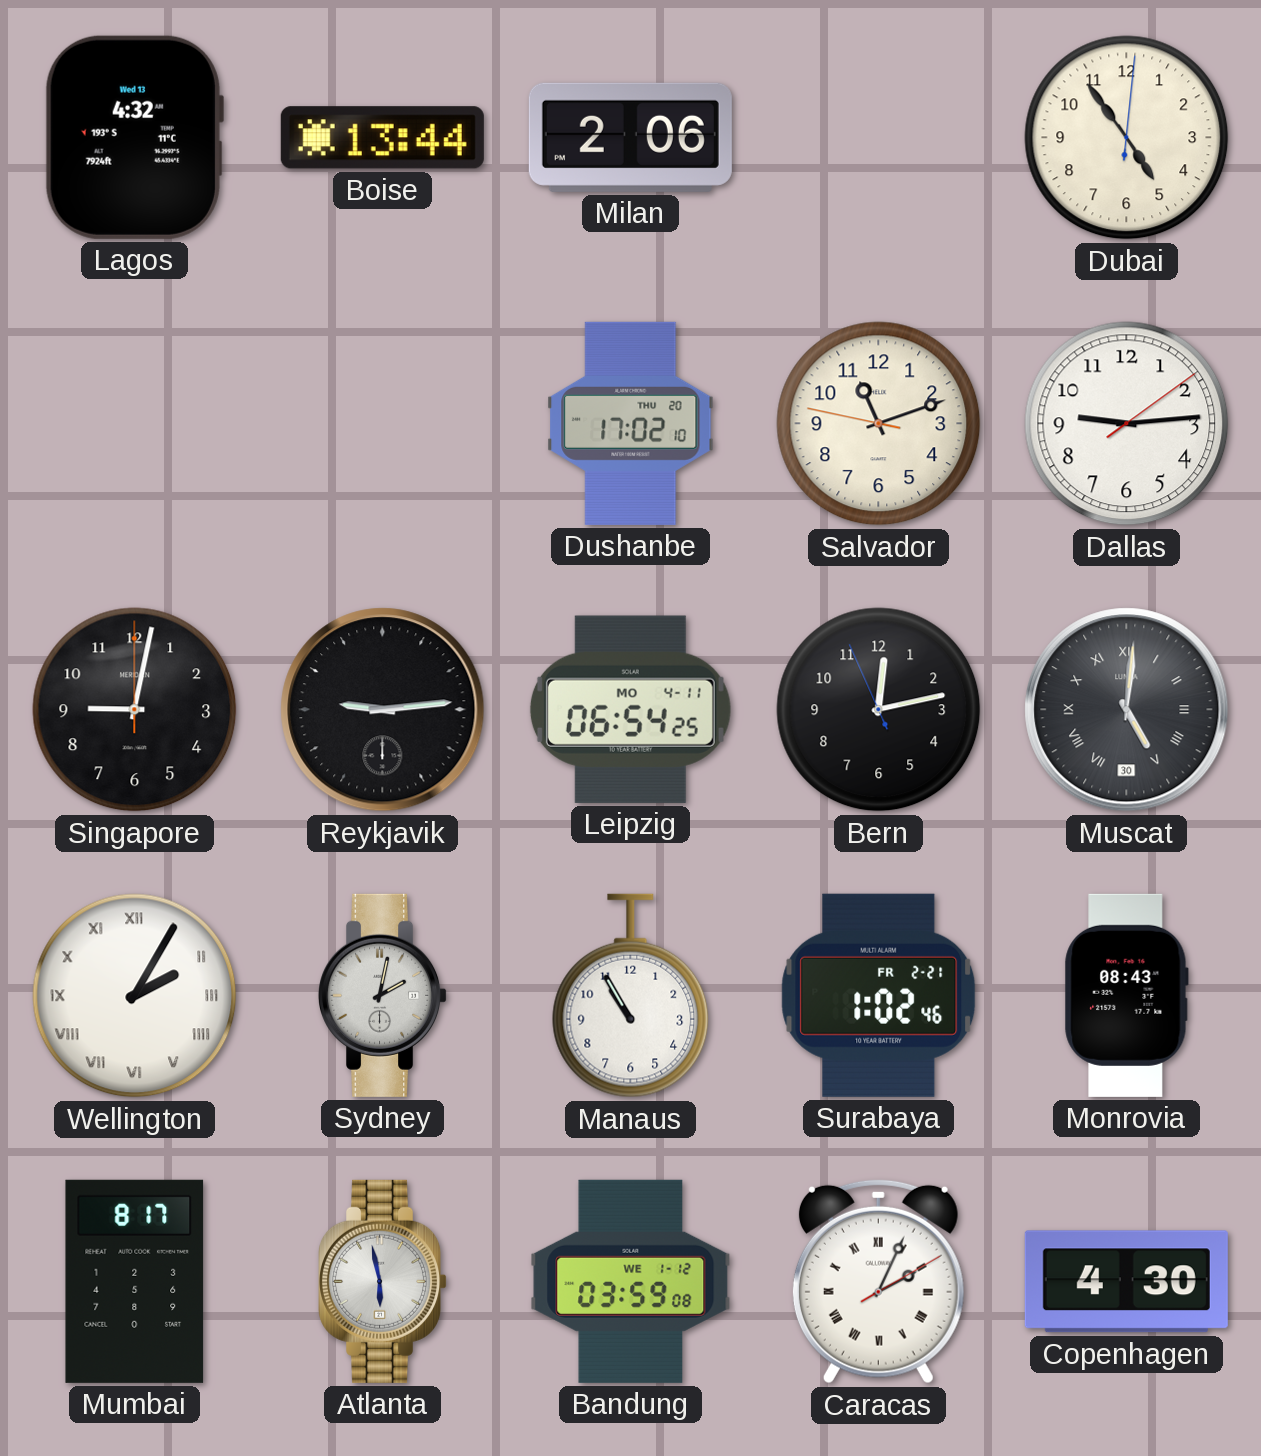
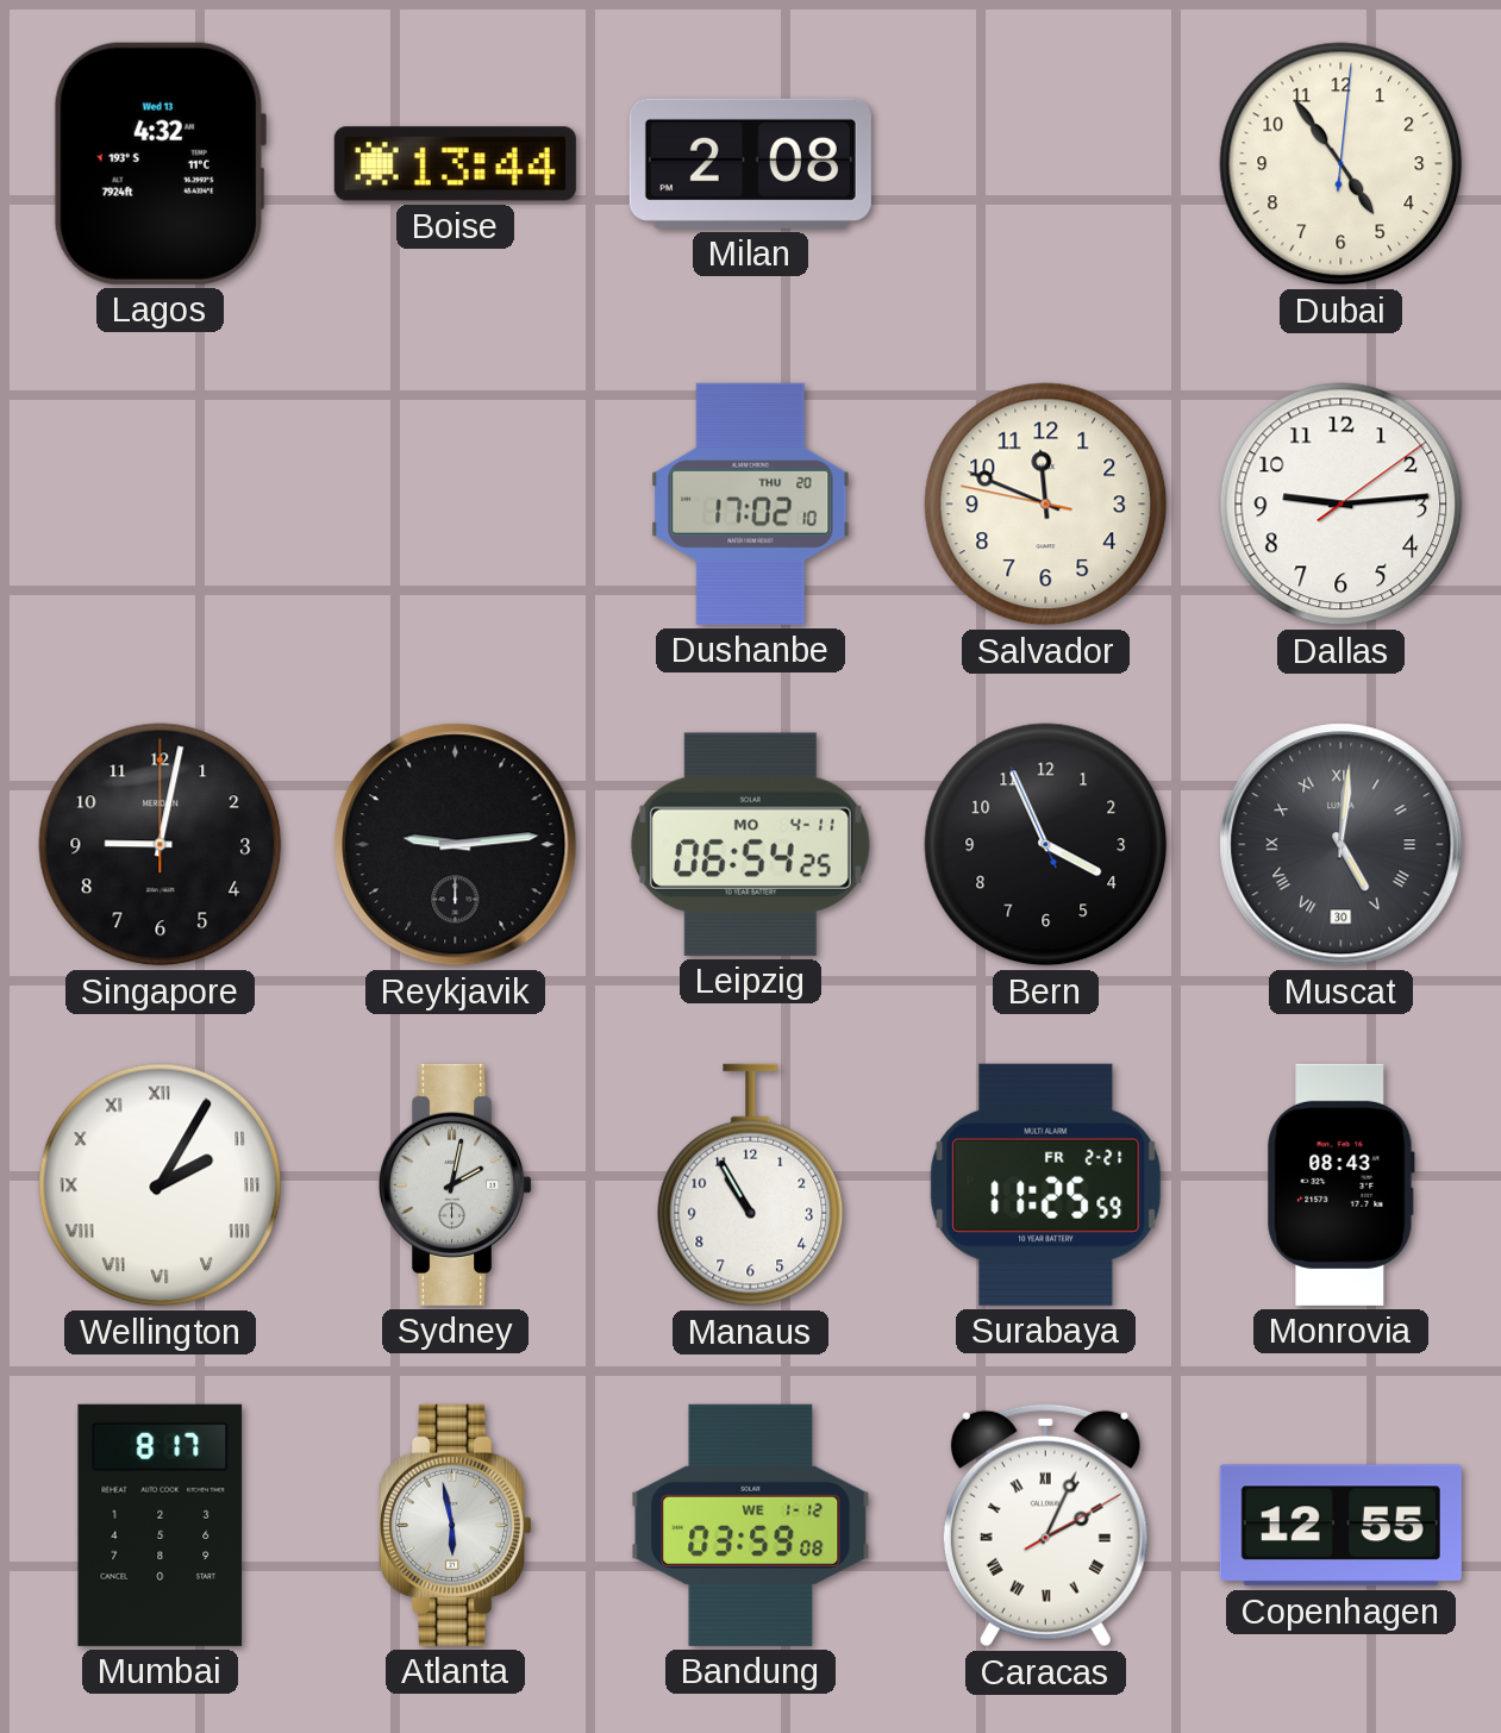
Milan: 2:06 -> 2:08 (750, 163)
Salvador: 11:11 -> 11:48 (1046, 505)
Bern: 12:12 -> 3:55 (1046, 845)
Surabaya: 1:02 -> 11:25 (1046, 1184)
Copenhagen: 4:30 -> 12:55 (1340, 1526)
